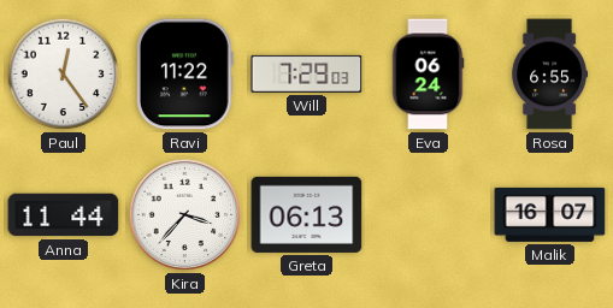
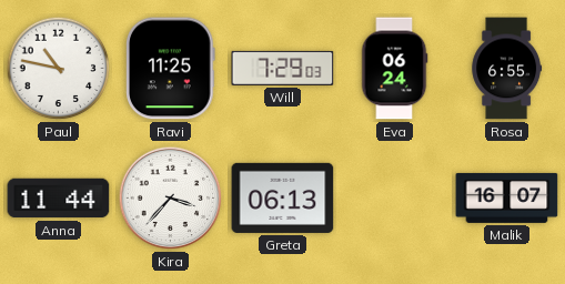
Paul: 12:24 -> 10:47 (59, 69)
Ravi: 11:22 -> 11:25 (171, 69)
